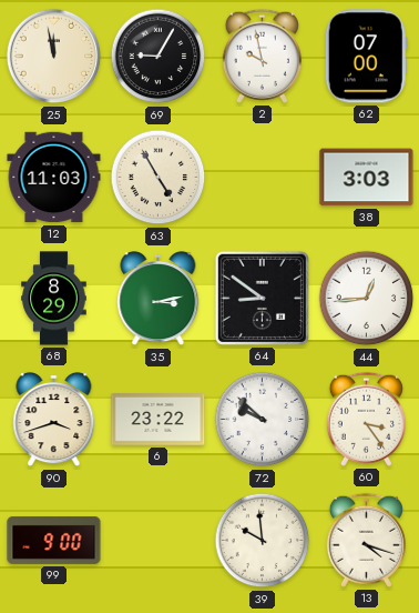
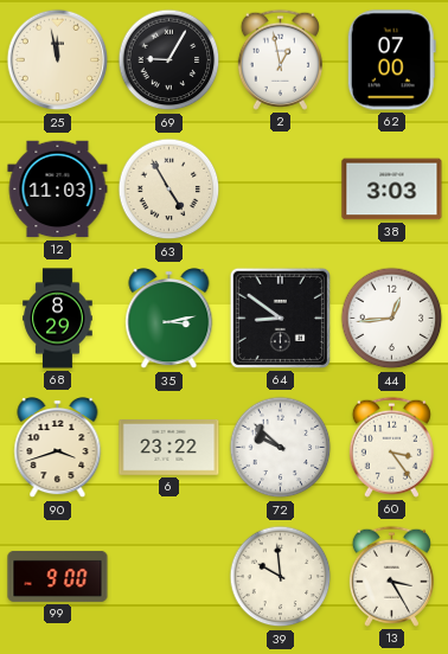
2: 9:58 -> 12:58 (280, 59)
13: 4:18 -> 3:25 (391, 576)
